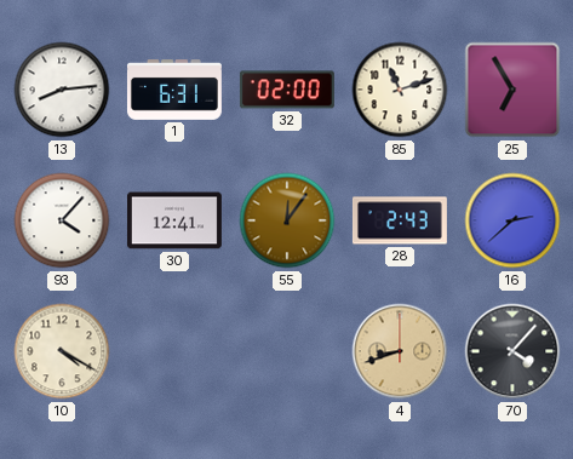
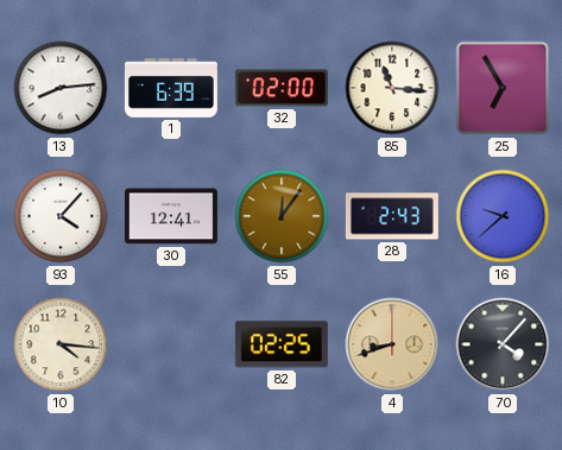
1: 6:31 -> 6:39 (171, 89)
85: 11:12 -> 11:16 (392, 88)
16: 2:38 -> 9:38 (503, 216)
10: 4:20 -> 4:16 (61, 344)
82: none -> 02:25 (282, 344)
